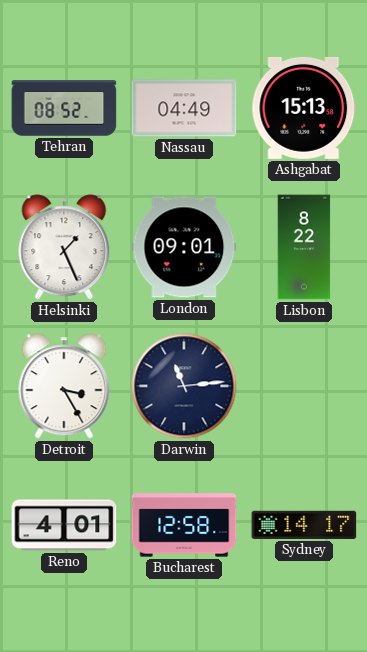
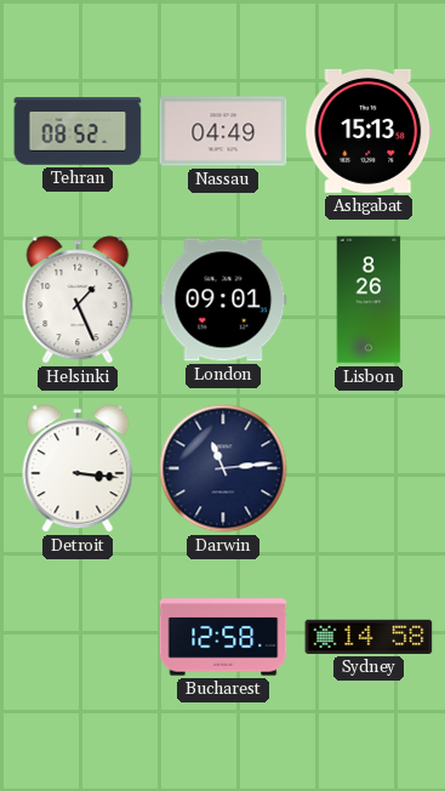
Lisbon: 8:22 -> 8:26 (369, 300)
Detroit: 3:25 -> 3:16 (78, 468)
Reno: 4:01 -> none (64, 525)
Sydney: 14:17 -> 14:58 (369, 637)
